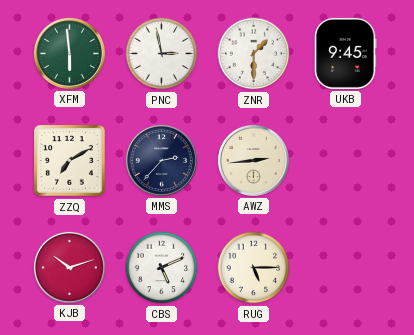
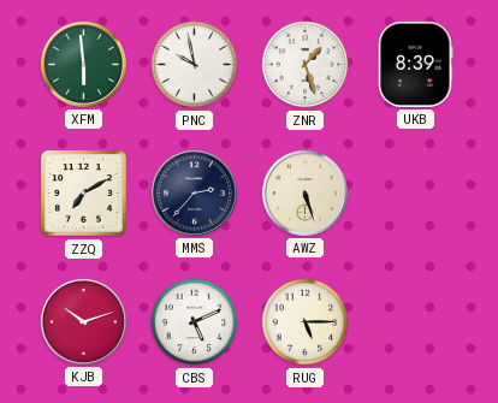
PNC: 2:58 -> 9:58 (195, 65)
ZNR: 1:30 -> 1:27 (306, 65)
UKB: 9:45 -> 8:39 (415, 64)
AWZ: 2:44 -> 5:27 (304, 192)
